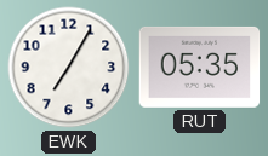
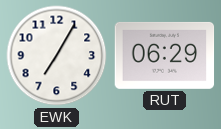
RUT: 05:35 -> 06:29 (165, 55)
